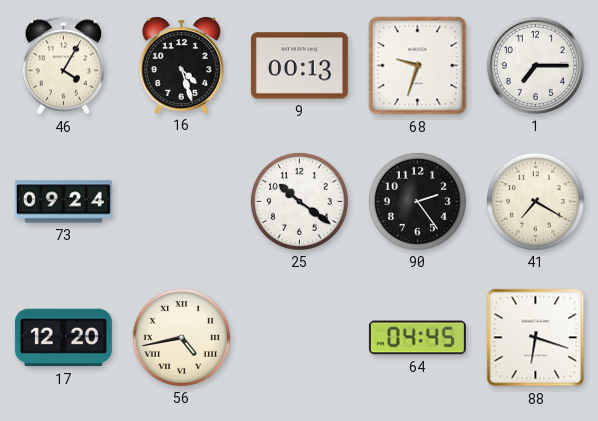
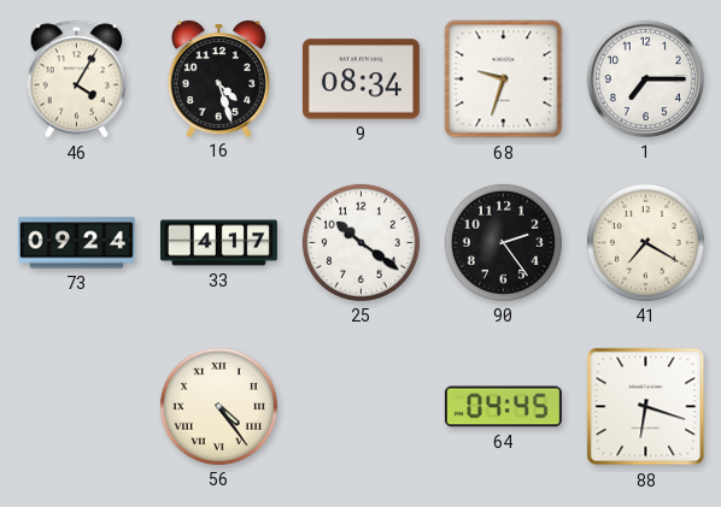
9: 00:13 -> 08:34 (360, 79)
33: none -> 4:17 (218, 243)
17: 12:20 -> none (63, 338)
56: 4:43 -> 4:24 (218, 406)
